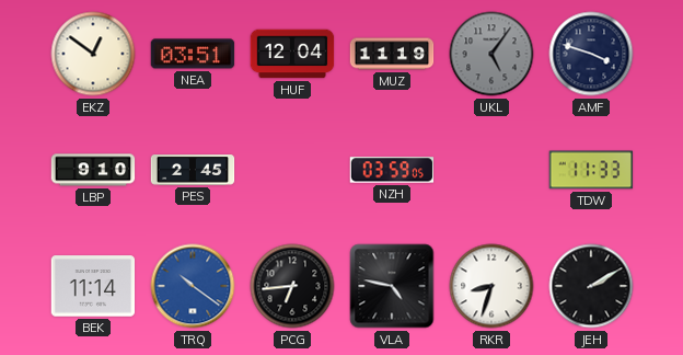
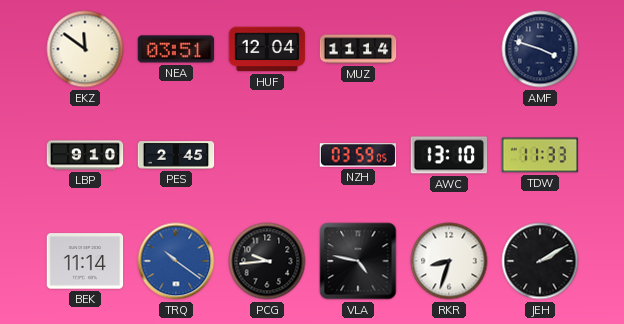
EKZ: 12:51 -> 11:51 (85, 49)
MUZ: 11:19 -> 11:14 (358, 49)
UKL: 5:06 -> none (491, 54)
AWC: none -> 13:10 (449, 155)
PCG: 6:44 -> 9:44 (267, 261)
